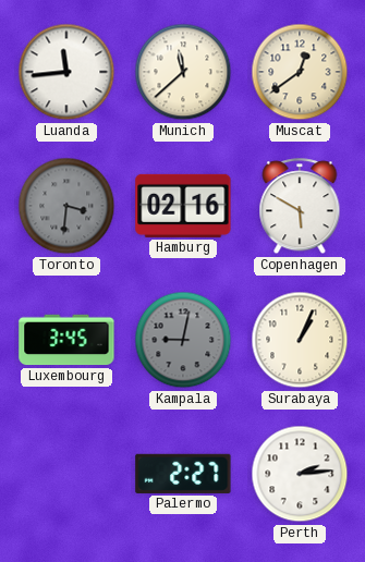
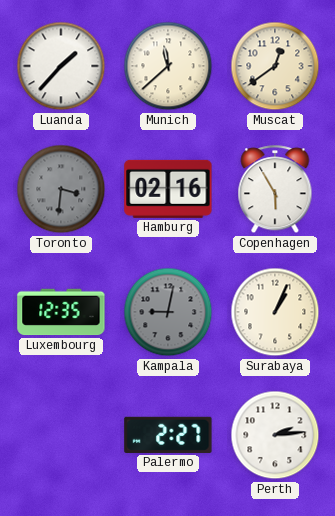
Luanda: 11:44 -> 1:37 (61, 66)
Copenhagen: 5:50 -> 5:55 (275, 190)
Luxembourg: 3:45 -> 12:35 (61, 312)
